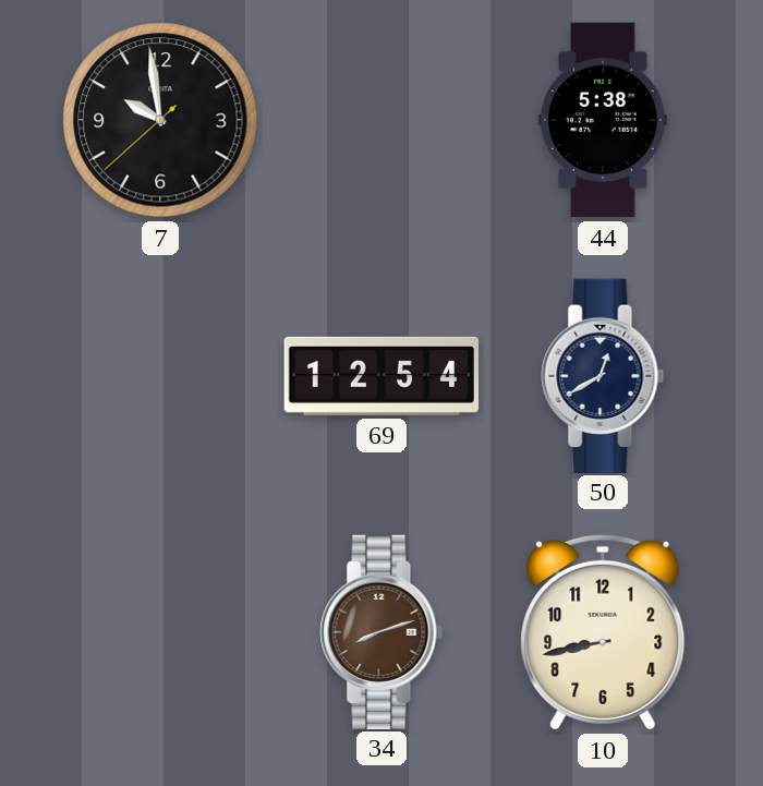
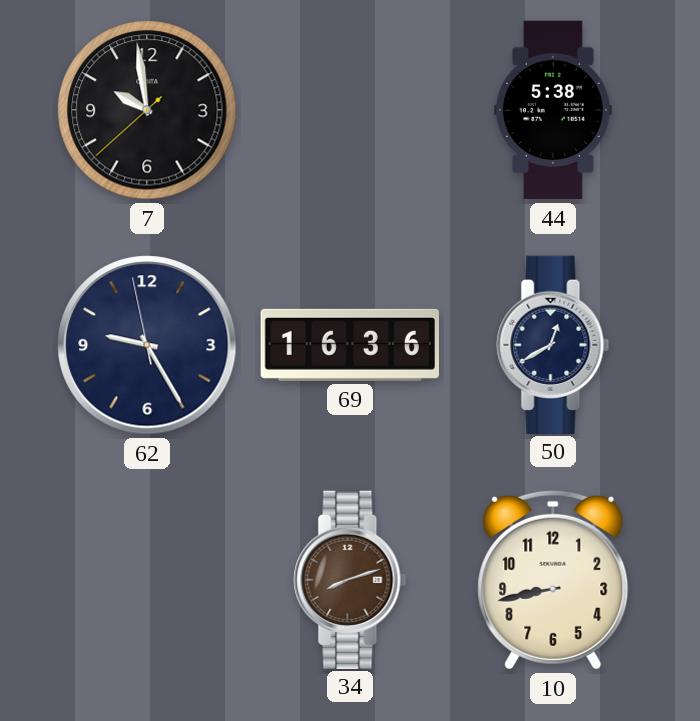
62: none -> 9:24 (147, 345)
69: 12:54 -> 16:36 (349, 345)
